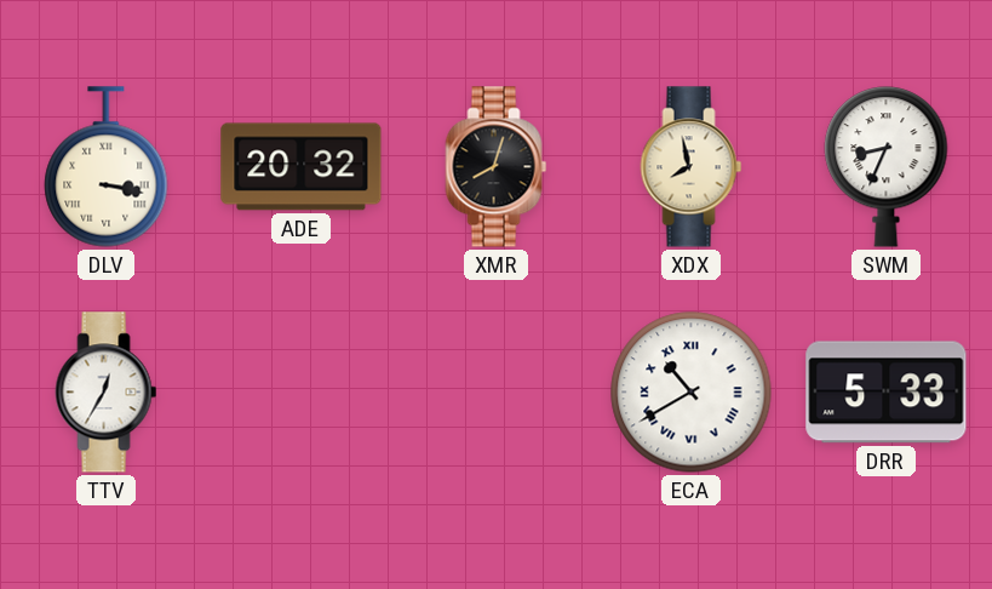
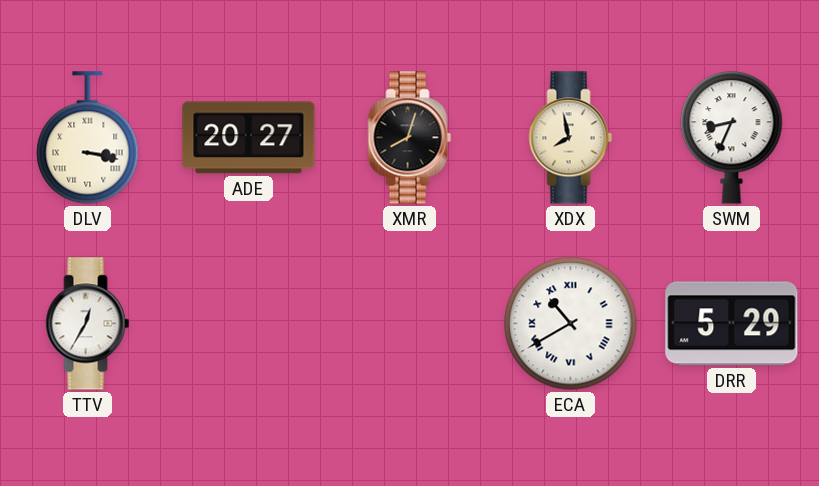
ADE: 20:32 -> 20:27 (249, 138)
DRR: 5:33 -> 5:29 (732, 324)
